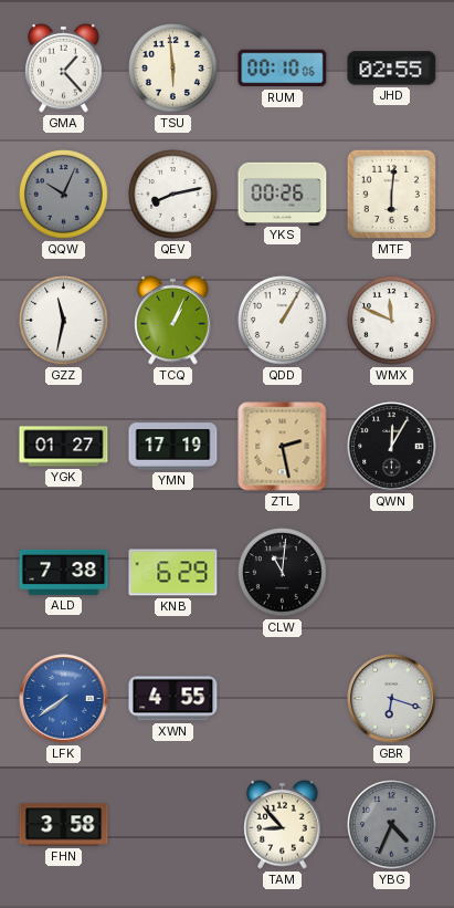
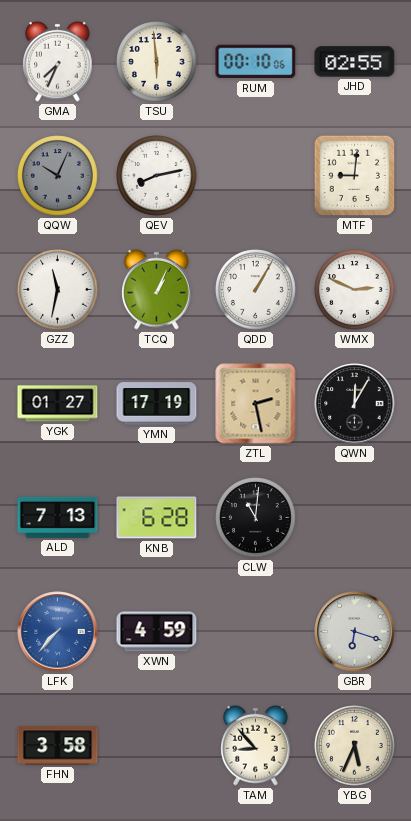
GMA: 1:23 -> 7:34 (58, 61)
YKS: 00:26 -> none (283, 194)
MTF: 6:01 -> 9:01 (355, 176)
WMX: 11:49 -> 2:49 (355, 290)
ALD: 7:38 -> 7:13 (58, 517)
KNB: 6:29 -> 6:28 (157, 518)
LFK: 7:39 -> 7:37 (58, 632)
XWN: 4:55 -> 4:59 (157, 632)
YBG: 4:34 -> 5:34 (355, 746)
YBG dial: grey -> cream (355, 746)
